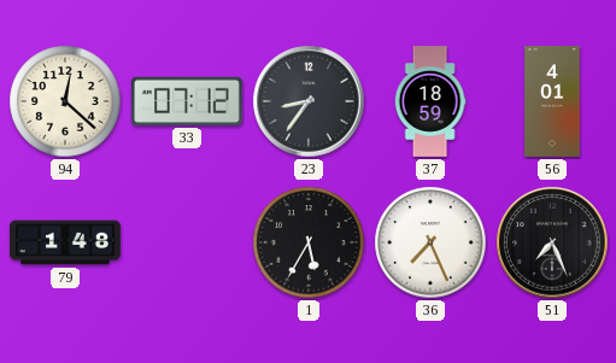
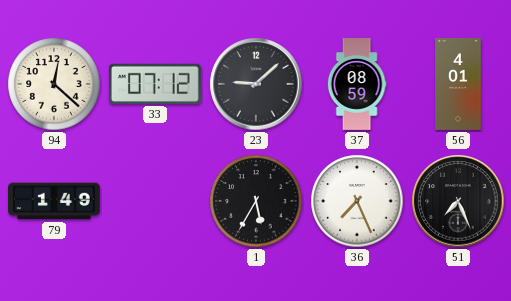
23: 8:36 -> 9:08 (256, 84)
37: 18:59 -> 08:59 (357, 84)
79: 1:48 -> 1:49 (55, 201)
